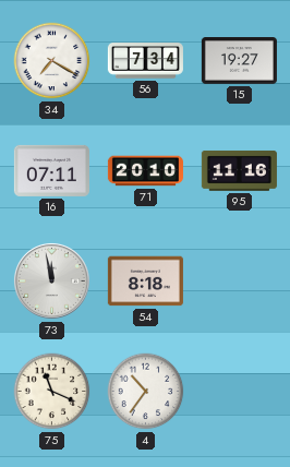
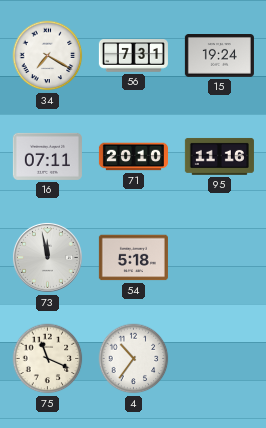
56: 7:34 -> 7:31 (133, 56)
15: 19:27 -> 19:24 (219, 56)
54: 8:18 -> 5:18 (133, 258)
